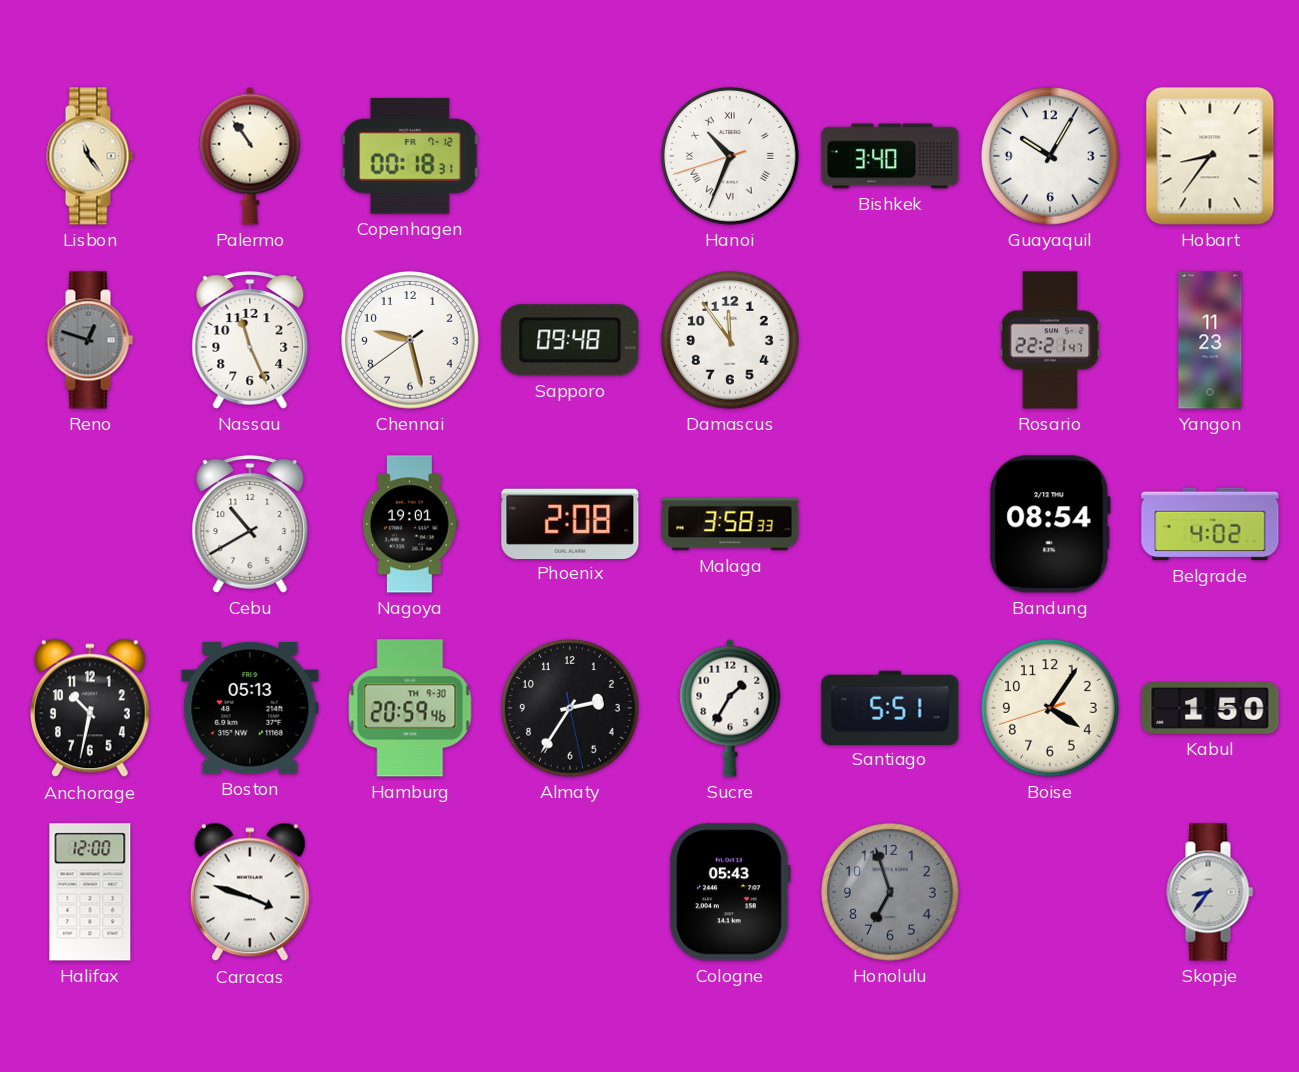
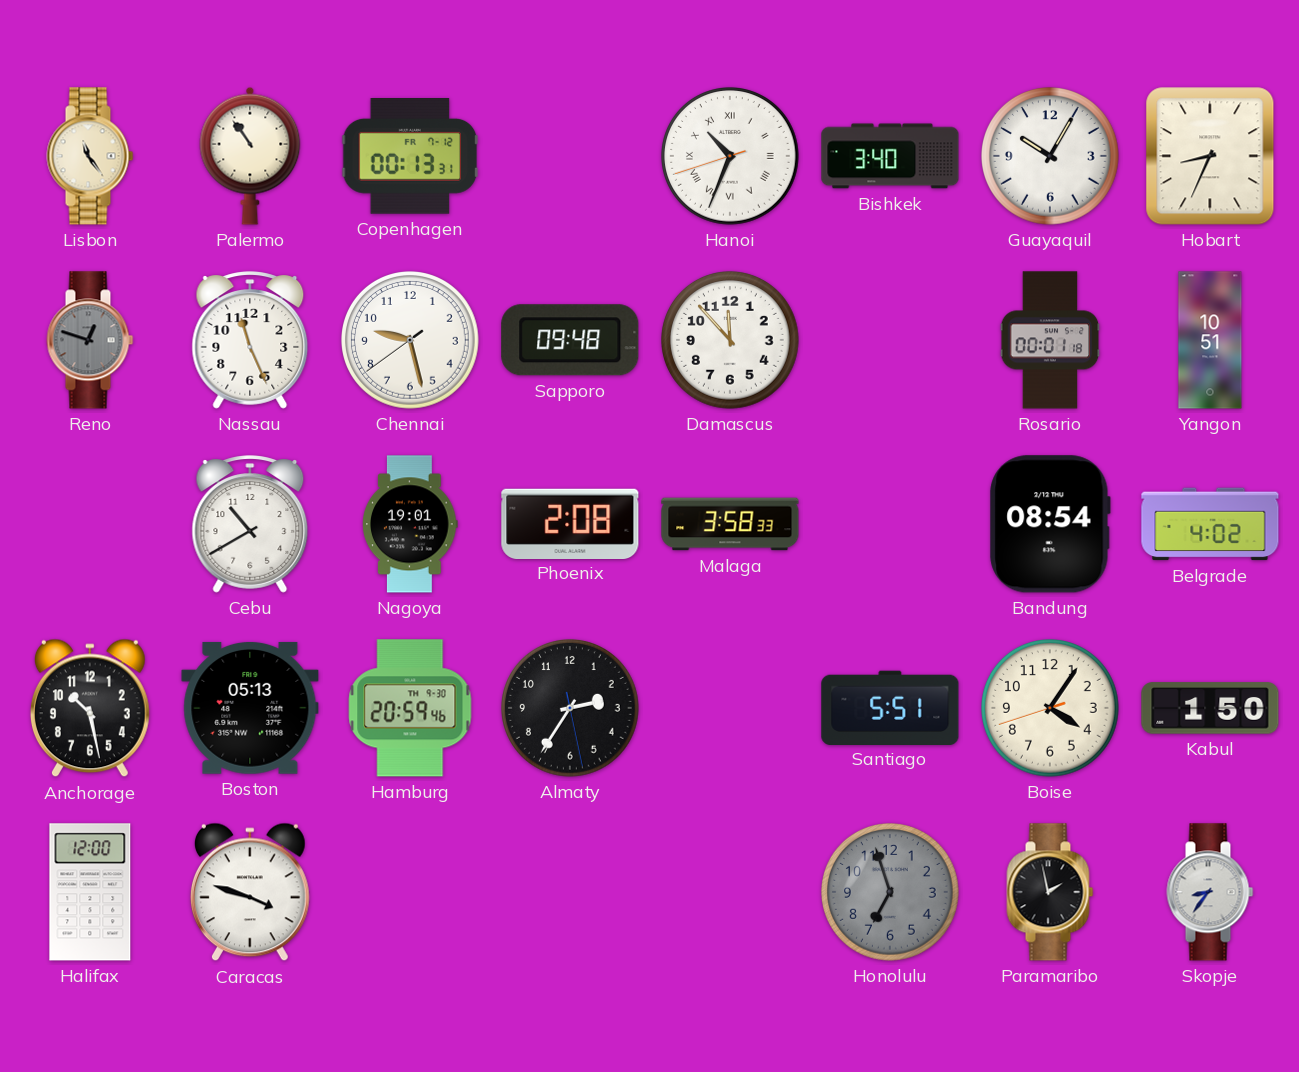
Copenhagen: 00:18 -> 00:13 (410, 157)
Hobart: 8:36 -> 8:34 (1210, 156)
Damascus: 11:54 -> 11:53 (731, 341)
Rosario: 22:21 -> 00:01 (1050, 340)
Yangon: 11:23 -> 10:51 (1210, 340)
Anchorage: 10:32 -> 10:28 (90, 708)
Sucre: 1:35 -> none (730, 708)
Cologne: 05:43 -> none (730, 892)
Paramaribo: none -> 1:58 (1050, 892)
